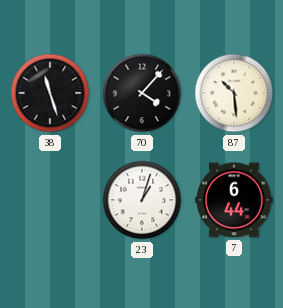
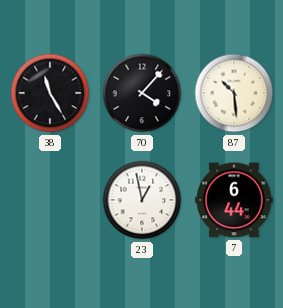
38: 11:27 -> 11:25 (50, 93)
23: 1:03 -> 12:58 (142, 200)
